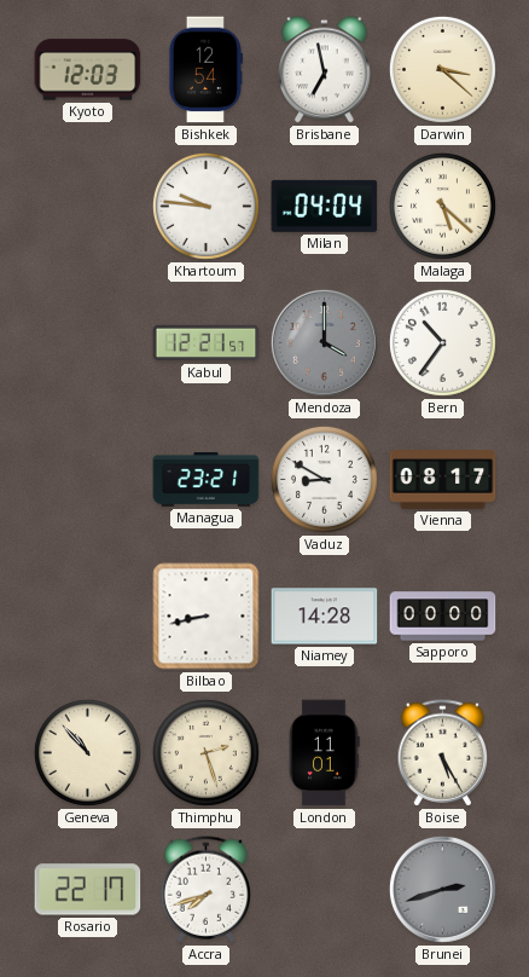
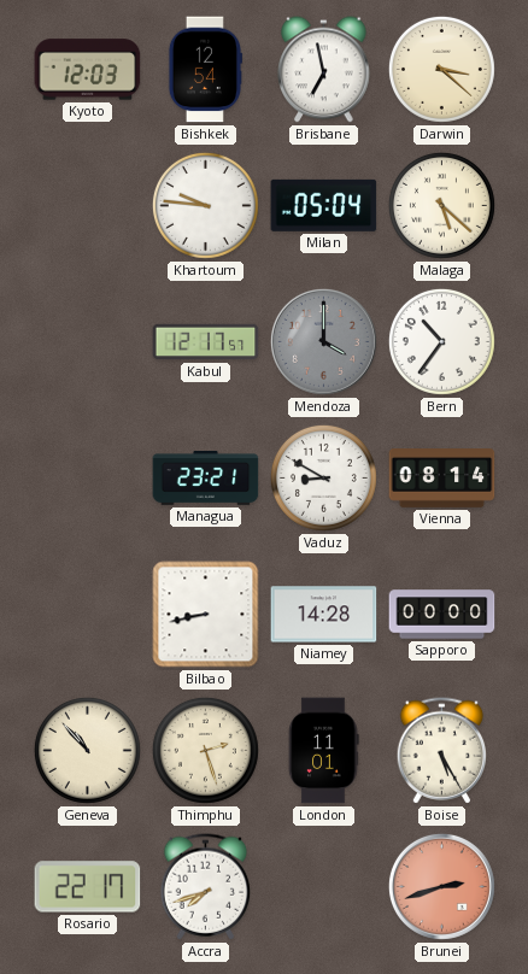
Milan: 04:04 -> 05:04 (324, 205)
Kabul: 12:21 -> 12:17 (206, 342)
Vienna: 08:17 -> 08:14 (442, 479)
Brunei dial: grey -> salmon (441, 886)
